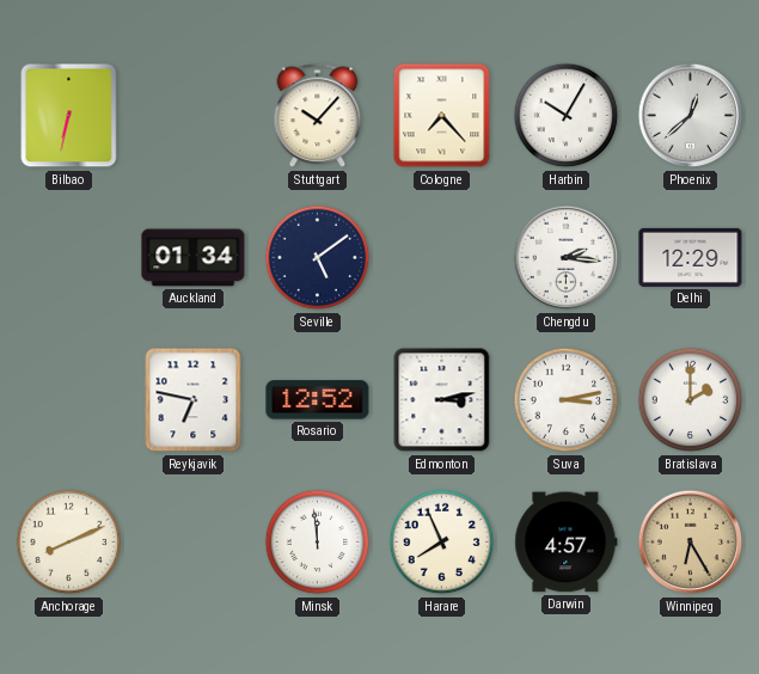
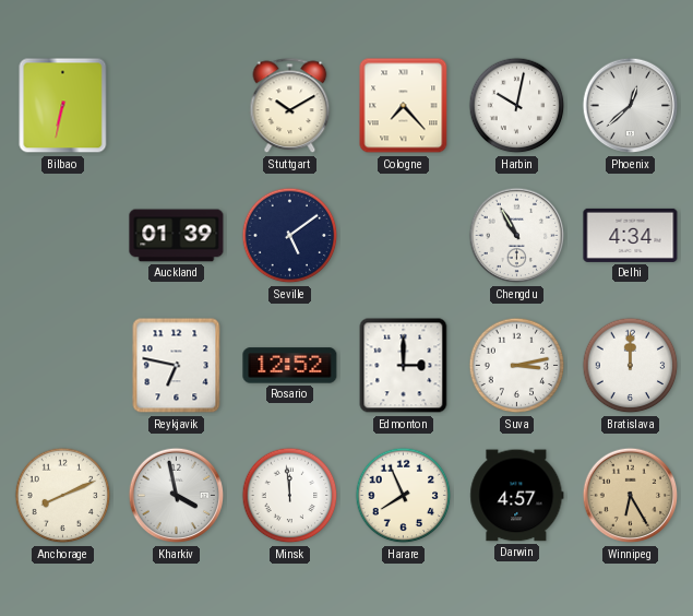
Stuttgart: 10:07 -> 10:10 (290, 106)
Harbin: 10:05 -> 10:02 (517, 106)
Auckland: 01:34 -> 01:39 (177, 236)
Chengdu: 2:16 -> 10:55 (517, 236)
Delhi: 12:29 -> 4:34 (631, 235)
Edmonton: 3:13 -> 3:00 (404, 366)
Bratislava: 2:00 -> 12:00 (631, 366)
Kharkiv: none -> 3:58 (177, 496)
